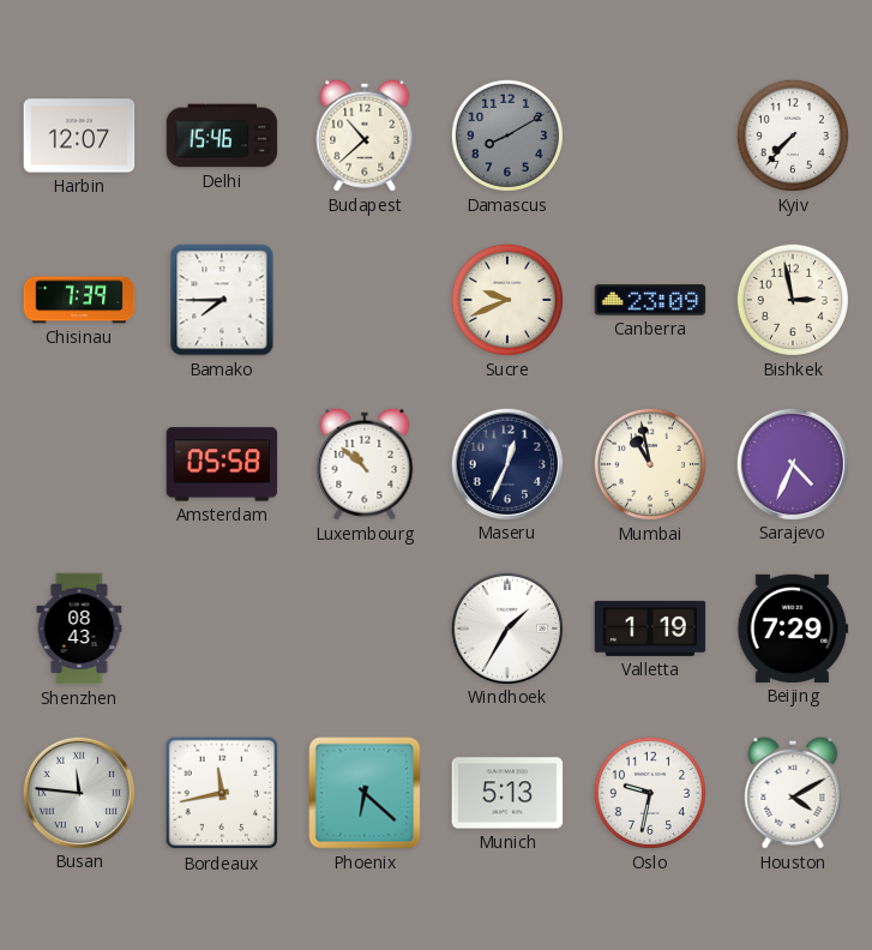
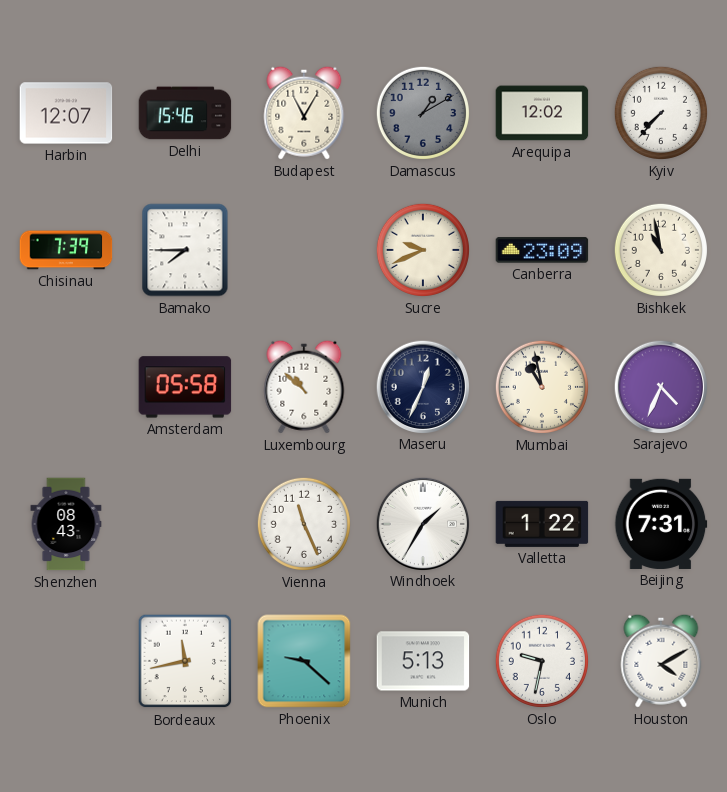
Budapest: 10:38 -> 11:05 (304, 113)
Damascus: 8:10 -> 1:10 (423, 113)
Arequipa: none -> 12:02 (542, 113)
Bishkek: 2:58 -> 10:58 (661, 250)
Vienna: none -> 11:26 (304, 524)
Valletta: 1:19 -> 1:22 (542, 524)
Beijing: 7:29 -> 7:31 (661, 524)
Busan: 11:46 -> none (78, 792)
Phoenix: 6:22 -> 9:22 (304, 661)
